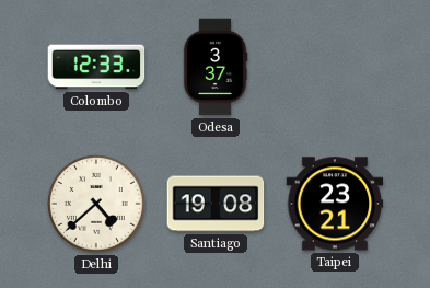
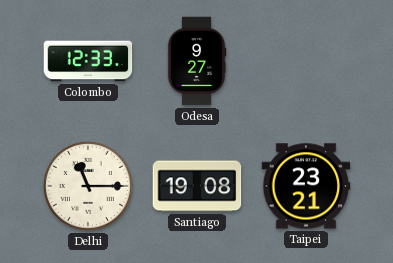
Odesa: 3:37 -> 9:27 (197, 61)
Delhi: 4:38 -> 11:15 (88, 186)
